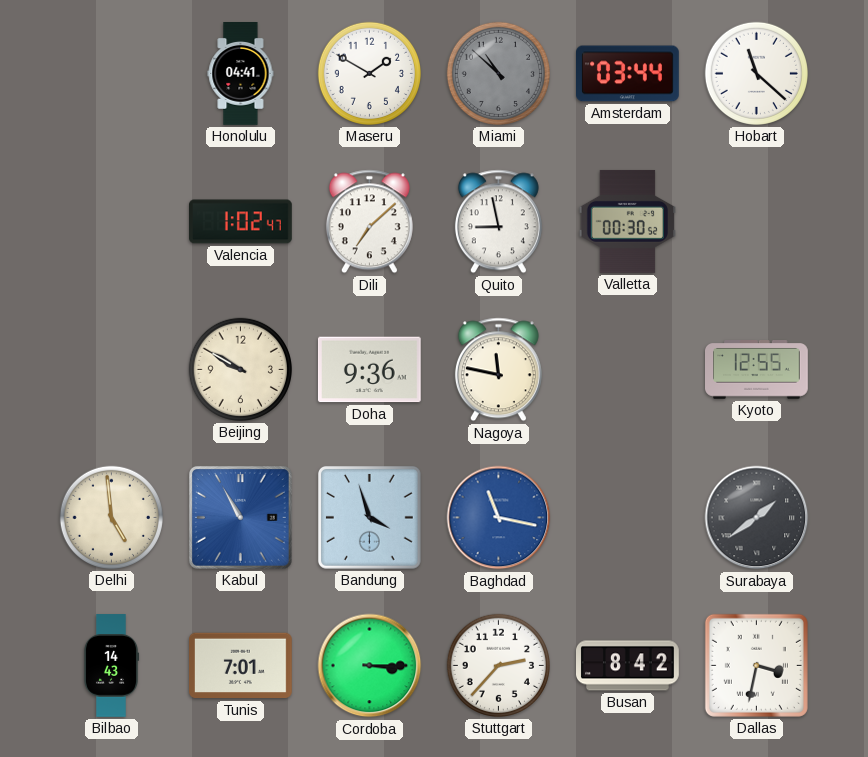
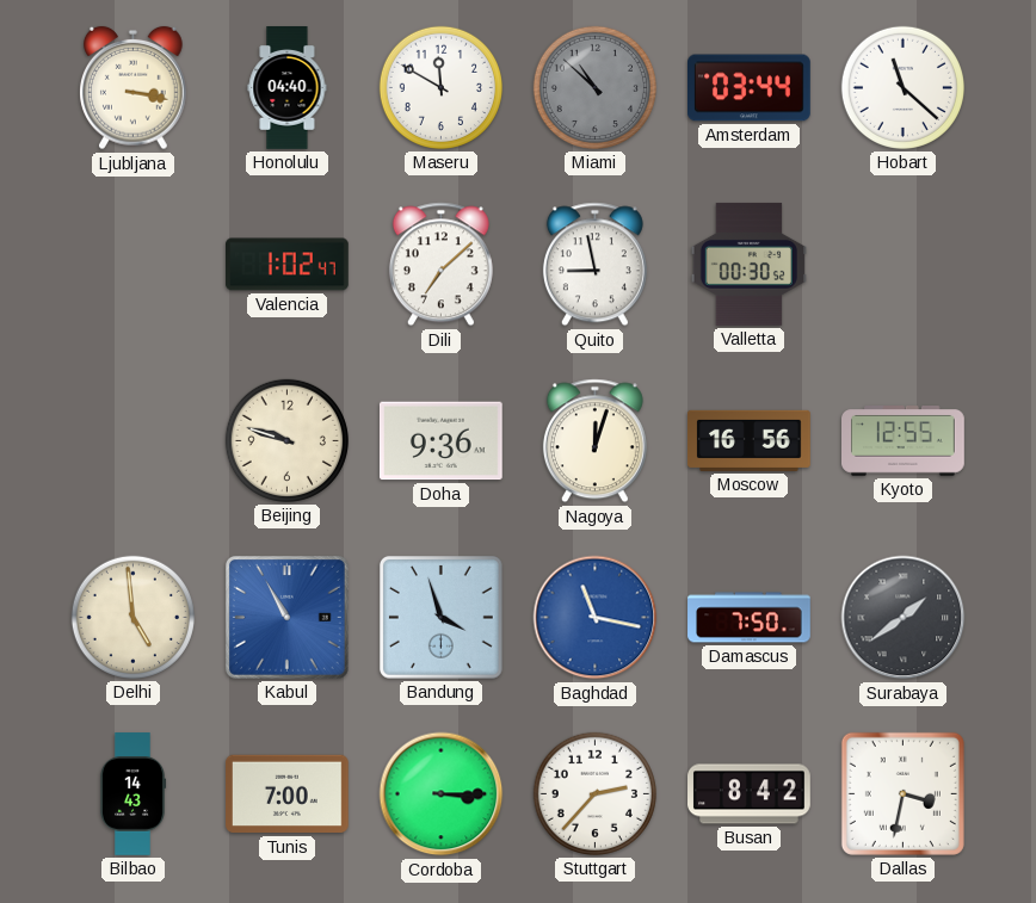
Ljubljana: none -> 3:17 (134, 88)
Honolulu: 04:41 -> 04:40 (288, 88)
Maseru: 1:50 -> 11:50 (440, 87)
Beijing: 9:50 -> 9:48 (286, 440)
Nagoya: 11:47 -> 12:03 (594, 441)
Moscow: none -> 16:56 (750, 440)
Damascus: none -> 7:50 (750, 618)
Tunis: 7:01 -> 7:00 (288, 794)
